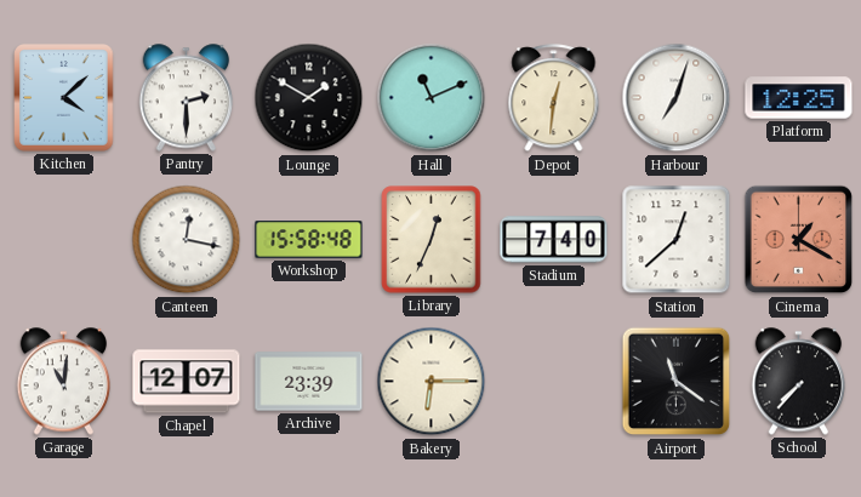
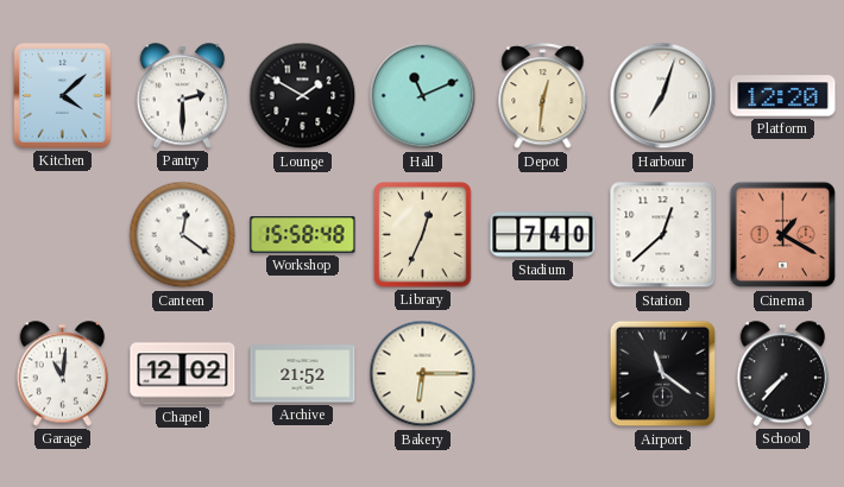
Platform: 12:25 -> 12:20 (783, 96)
Canteen: 12:17 -> 12:21 (183, 235)
Chapel: 12:07 -> 12:02 (183, 374)
Archive: 23:39 -> 21:52 (303, 374)
